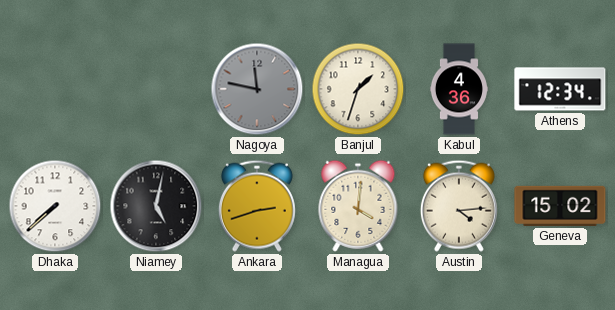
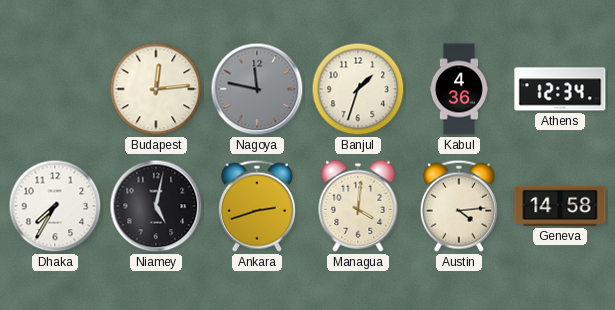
Budapest: none -> 12:14 (156, 89)
Dhaka: 7:38 -> 7:35 (55, 206)
Geneva: 15:02 -> 14:58 (560, 206)
